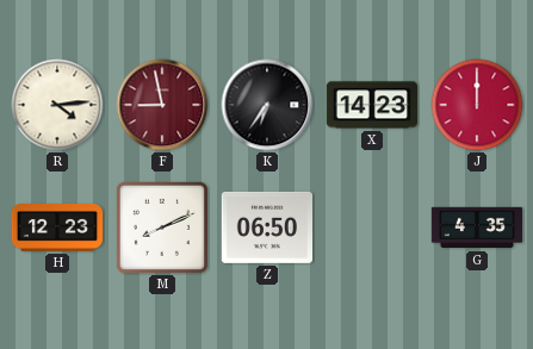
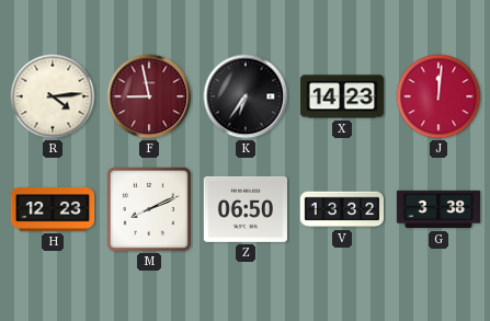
J: 12:00 -> 12:01 (438, 96)
V: none -> 13:32 (341, 209)
G: 4:35 -> 3:38 (438, 209)
